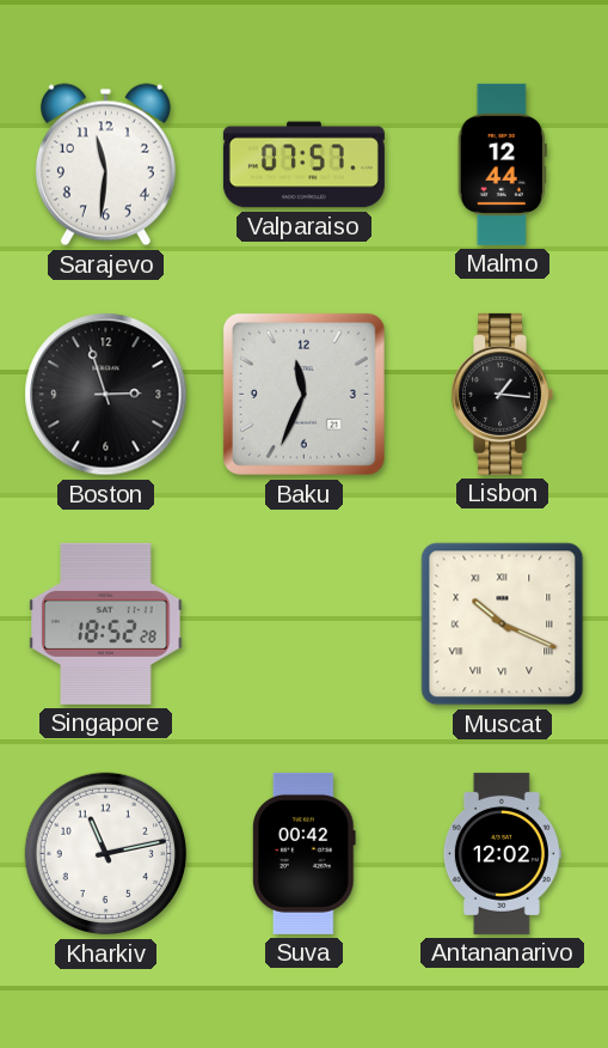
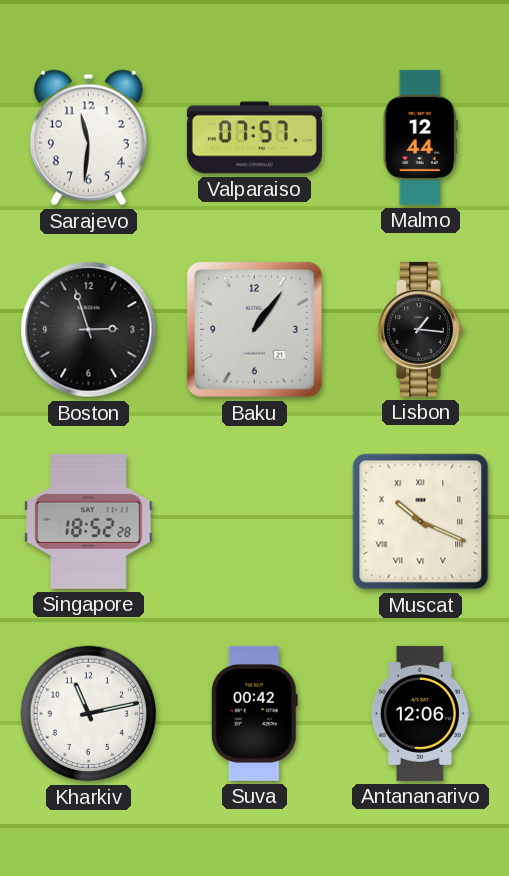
Baku: 11:34 -> 1:06 (254, 329)
Antananarivo: 12:02 -> 12:06 (420, 713)
